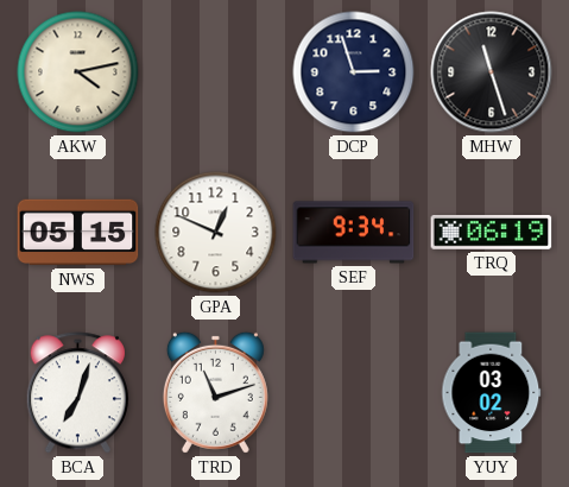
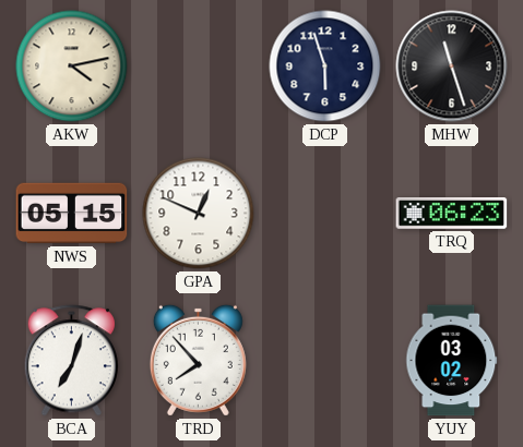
DCP: 2:57 -> 5:57 (325, 67)
SEF: 9:34 -> none (354, 233)
TRQ: 06:19 -> 06:23 (452, 214)
TRD: 11:12 -> 7:53 (198, 360)
